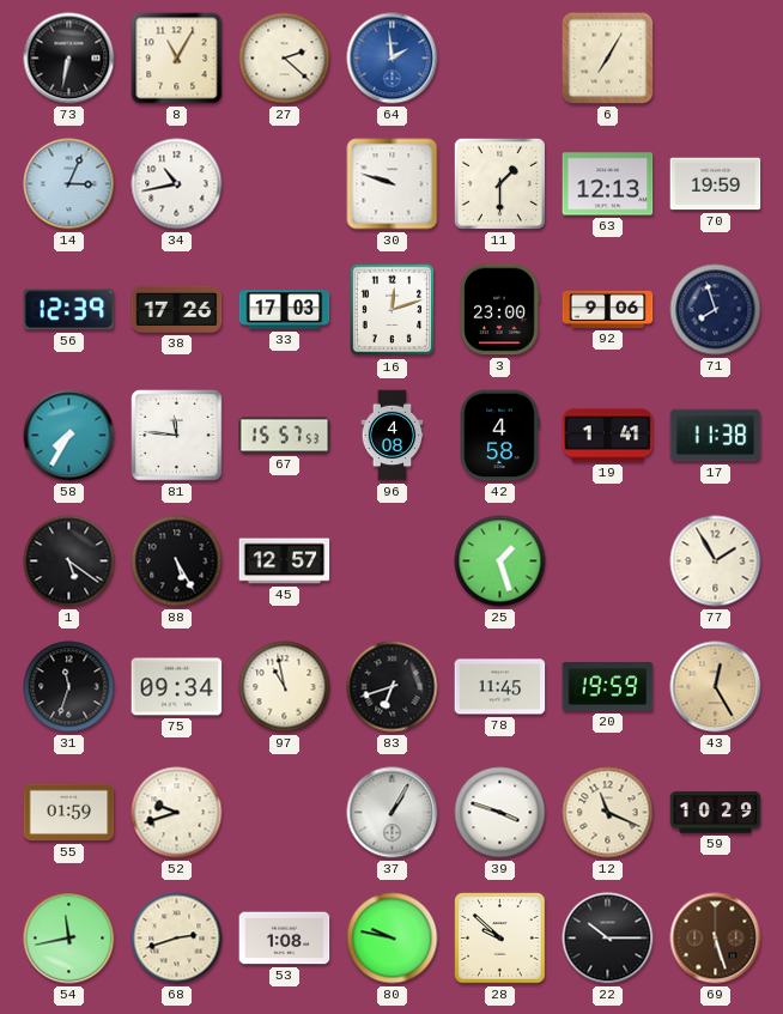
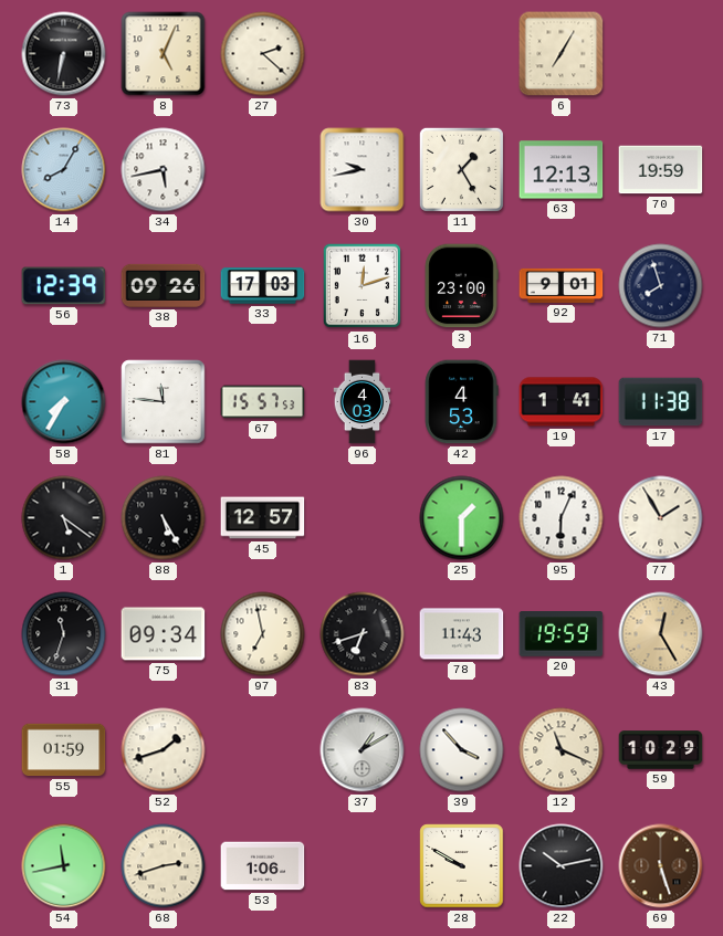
8: 11:05 -> 5:04 (164, 54)
64: 1:59 -> none (393, 59)
14: 3:04 -> 8:05 (64, 170)
34: 10:43 -> 5:43 (164, 170)
30: 9:48 -> 9:43 (363, 170)
11: 1:30 -> 1:25 (461, 169)
38: 17:26 -> 09:26 (164, 285)
92: 9:06 -> 9:01 (562, 285)
96: 4:08 -> 4:03 (363, 402)
42: 4:58 -> 4:53 (461, 402)
25: 1:27 -> 1:30 (462, 518)
95: none -> 6:04 (562, 518)
97: 10:58 -> 6:58 (263, 634)
78: 11:45 -> 11:43 (462, 634)
52: 9:42 -> 1:42 (164, 750)
37: 1:05 -> 1:10 (363, 750)
39: 3:48 -> 3:53 (462, 750)
53: 1:08 -> 1:06 (263, 866)
80: 9:47 -> none (393, 939)
28: 9:52 -> 9:50 (462, 866)
22: 10:15 -> 10:13 (562, 866)
